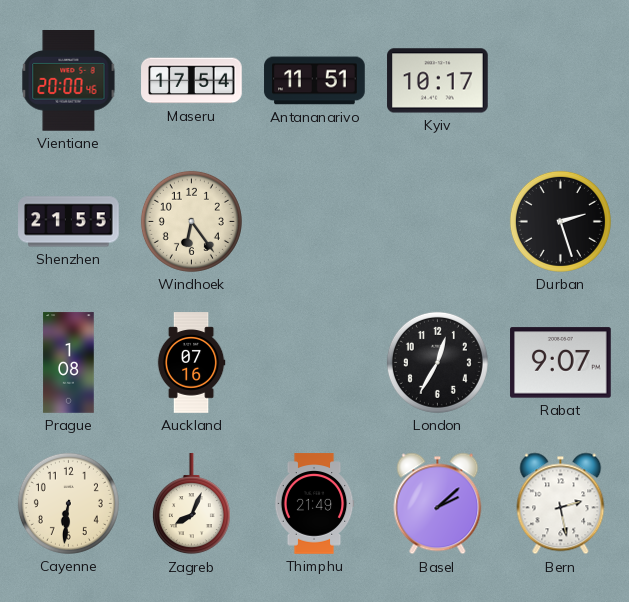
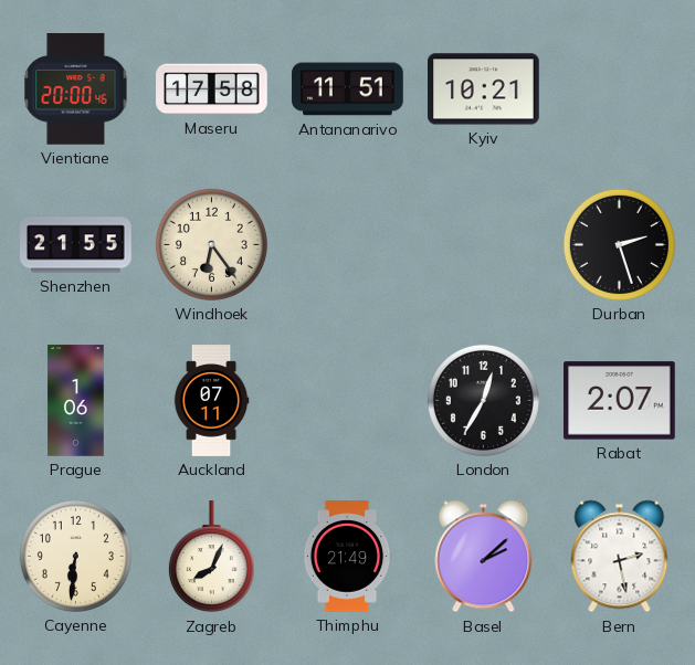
Maseru: 17:54 -> 17:58 (212, 89)
Kyiv: 10:17 -> 10:21 (484, 89)
Prague: 1:08 -> 1:06 (76, 401)
Auckland: 07:16 -> 07:11 (211, 401)
Rabat: 9:07 -> 2:07 (620, 401)
